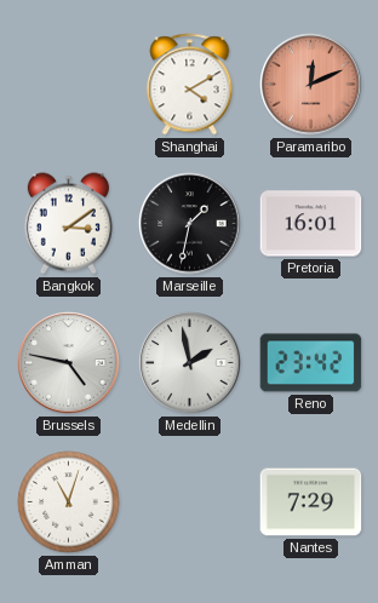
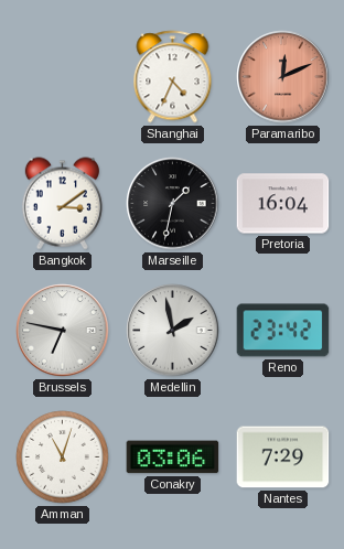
Shanghai: 4:10 -> 4:34 (173, 77)
Pretoria: 16:01 -> 16:04 (283, 204)
Brussels: 4:47 -> 6:47 (63, 331)
Conakry: none -> 03:06 (173, 457)
